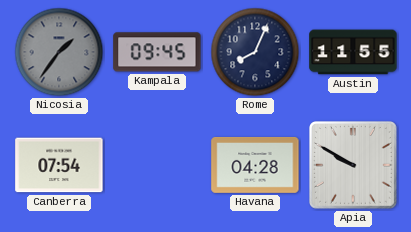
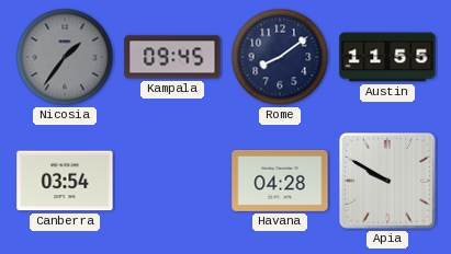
Rome: 8:04 -> 8:09 (280, 57)
Canberra: 07:54 -> 03:54 (65, 181)
